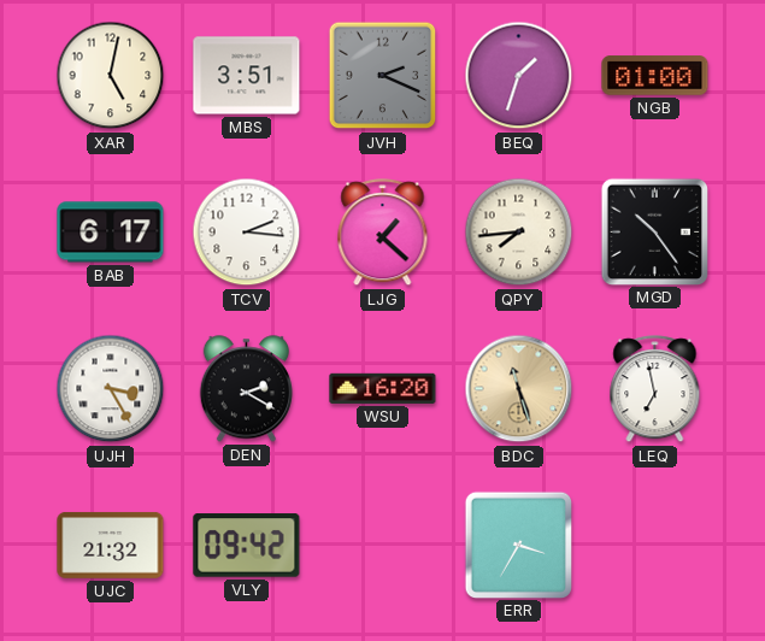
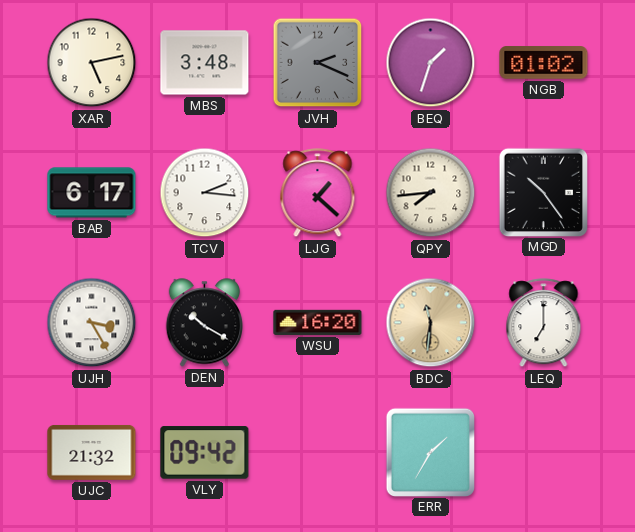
XAR: 5:02 -> 5:13 (92, 63)
MBS: 3:51 -> 3:48 (205, 63)
NGB: 01:00 -> 01:02 (544, 63)
DEN: 2:20 -> 10:20 (204, 323)
BDC: 11:27 -> 11:31 (431, 323)
LEQ: 6:58 -> 7:00 (544, 323)
ERR: 3:35 -> 1:35 (430, 452)
